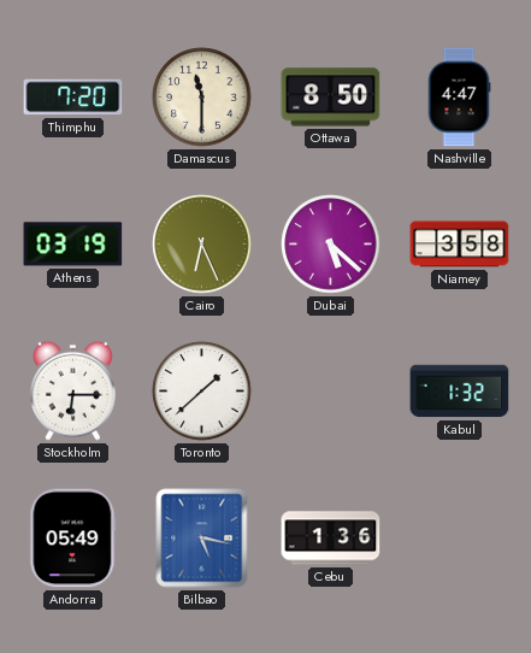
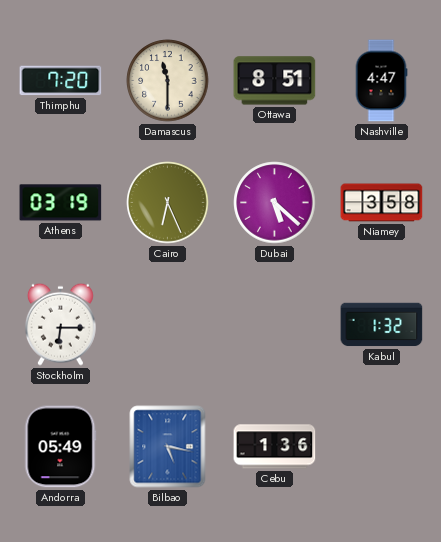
Ottawa: 8:50 -> 8:51 (275, 81)
Toronto: 1:38 -> none (202, 392)
